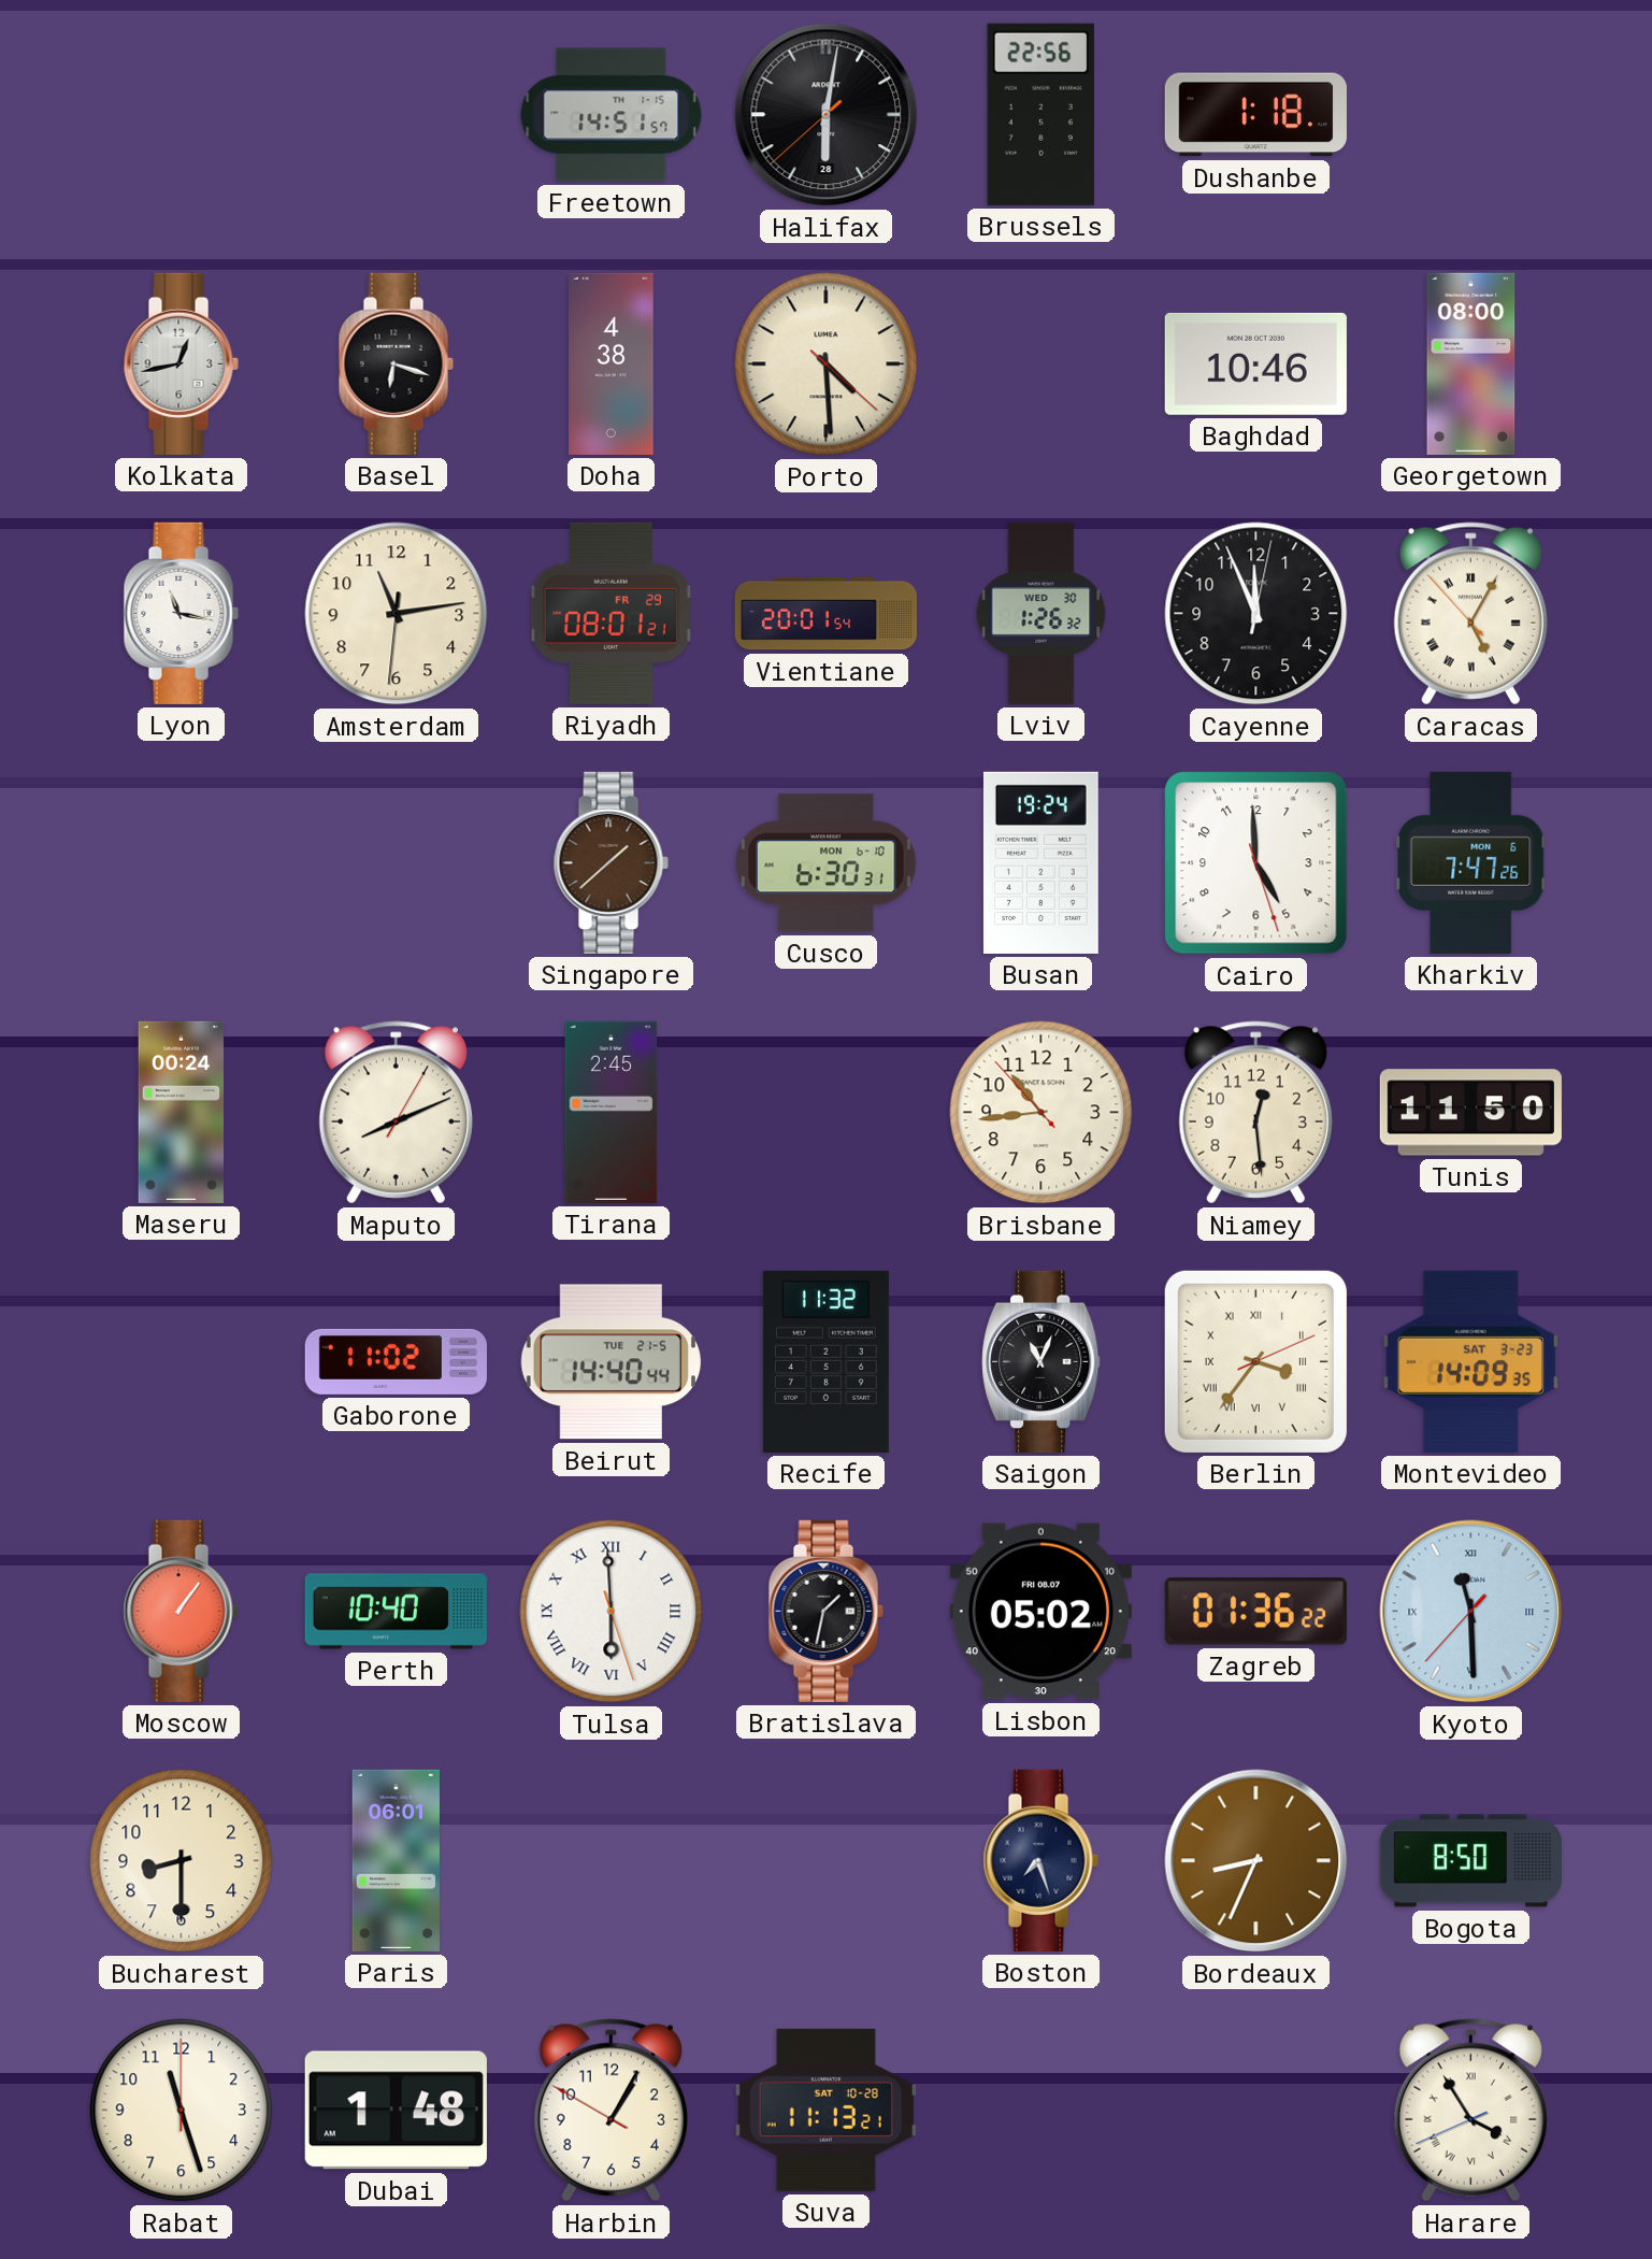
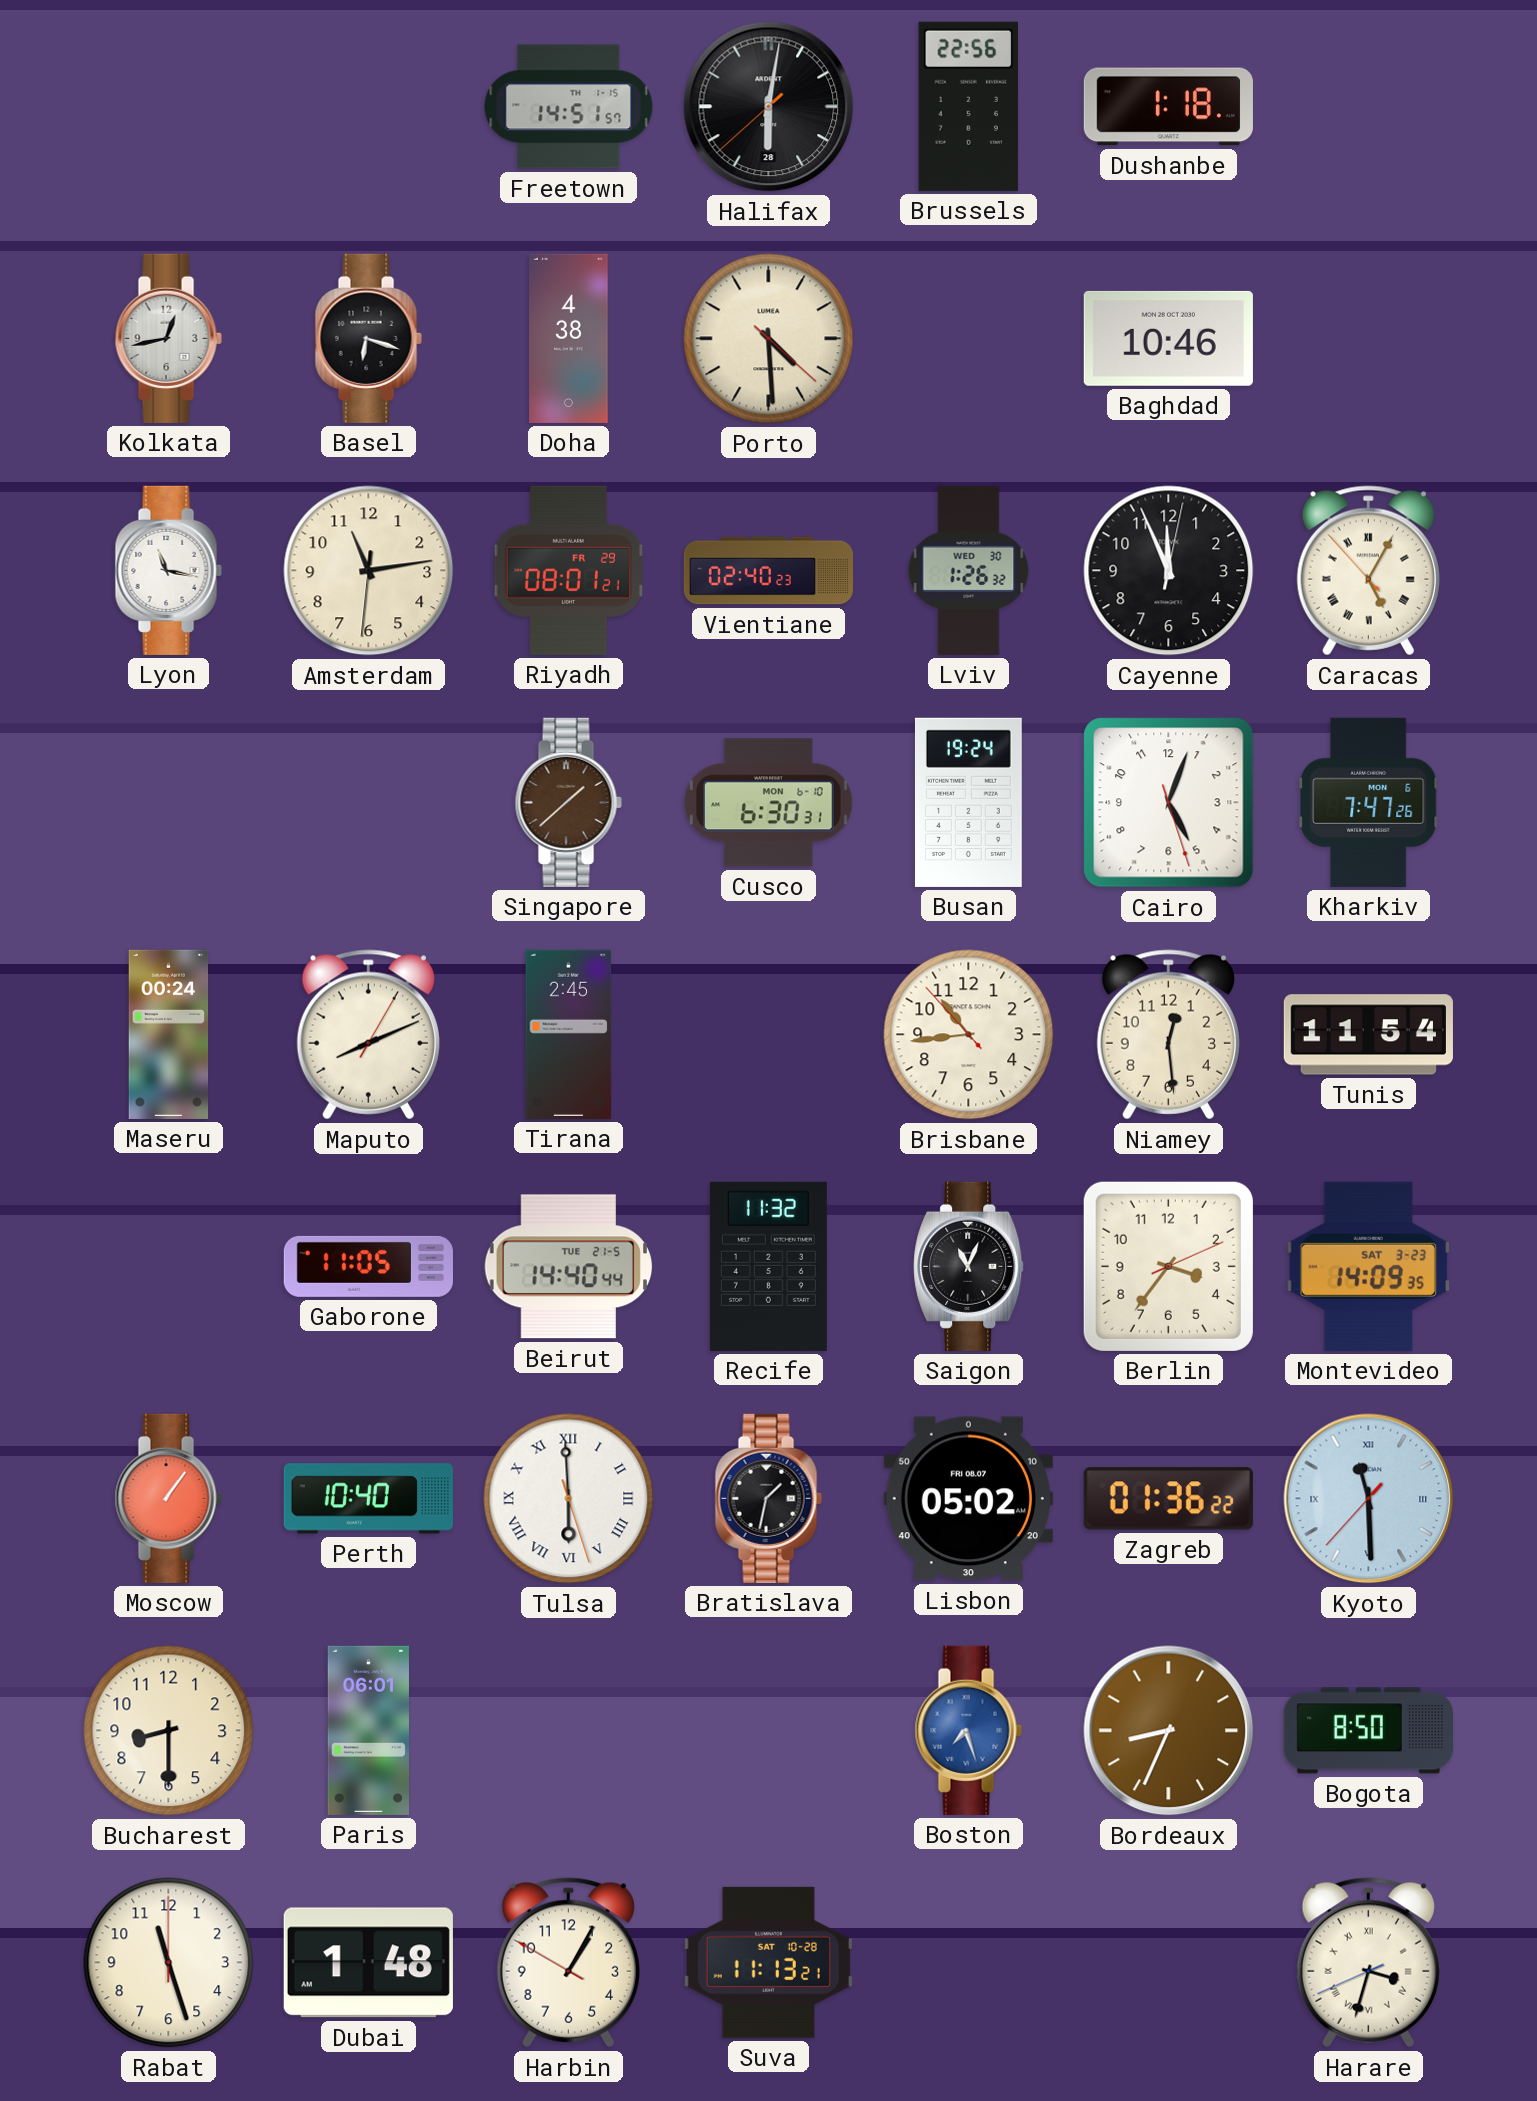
Georgetown: 08:00 -> none (1471, 363)
Vientiane: 20:01 -> 02:40 (768, 571)
Cairo: 4:59 -> 5:03 (1169, 803)
Tunis: 11:50 -> 11:54 (1368, 1035)
Gaborone: 11:02 -> 11:05 (368, 1266)
Berlin numerals: Roman -> Arabic (1168, 1266)
Boston dial: navy -> blue (968, 1730)
Harare: 3:54 -> 3:32 (1368, 1963)
